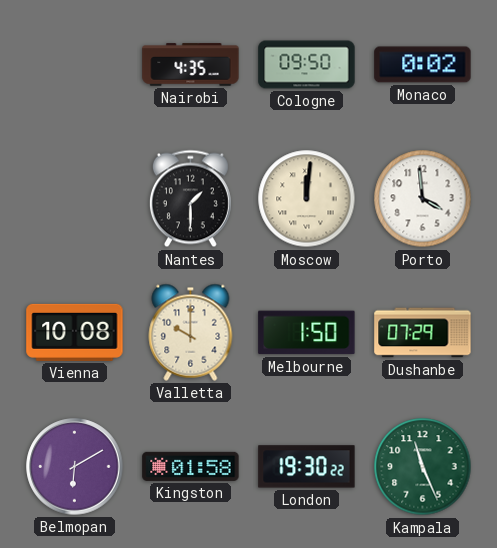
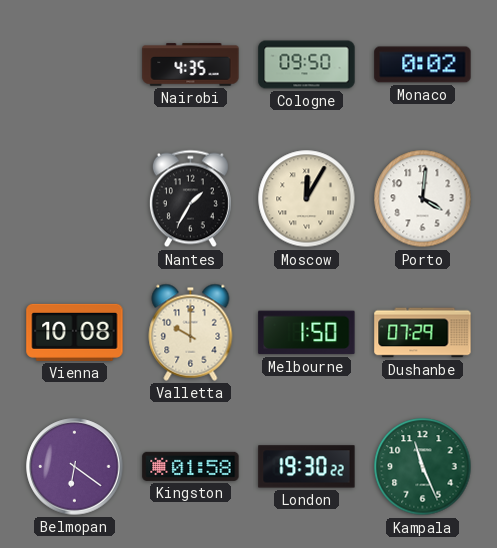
Nantes: 1:30 -> 1:35 (190, 199)
Moscow: 12:01 -> 12:05 (307, 199)
Porto: 3:59 -> 4:01 (423, 199)
Belmopan: 6:10 -> 6:21 (75, 467)
